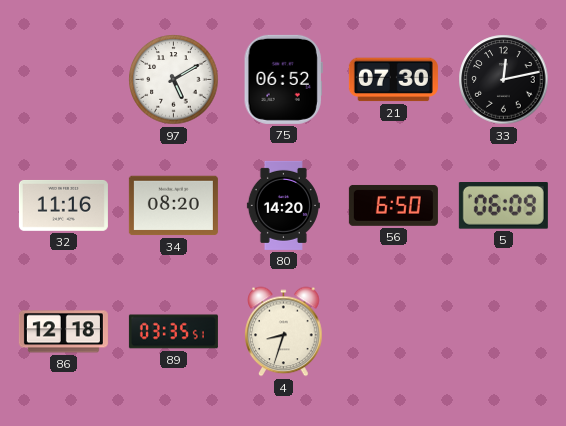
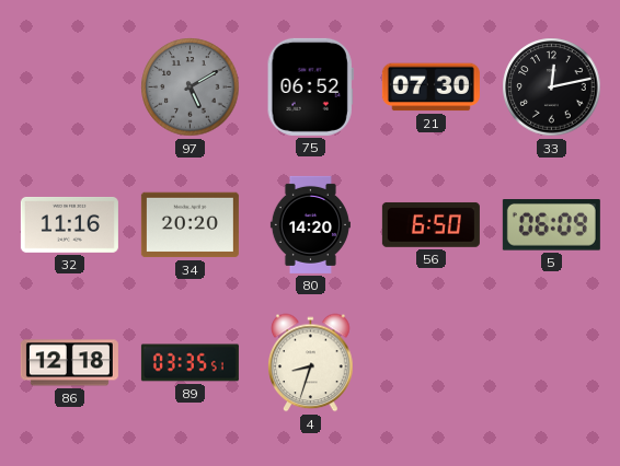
97 dial: white -> grey (191, 88)
34: 08:20 -> 20:20 (190, 225)
